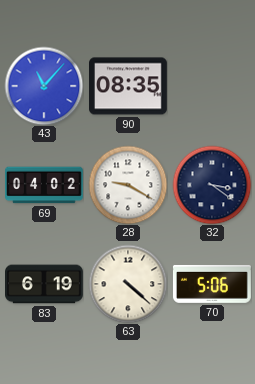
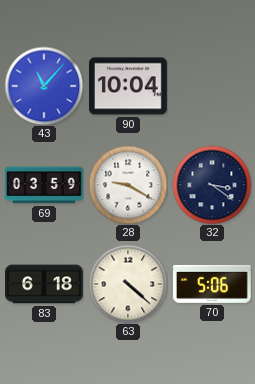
90: 08:35 -> 10:04 (129, 86)
69: 04:02 -> 03:59 (45, 185)
83: 6:19 -> 6:18 (45, 284)
